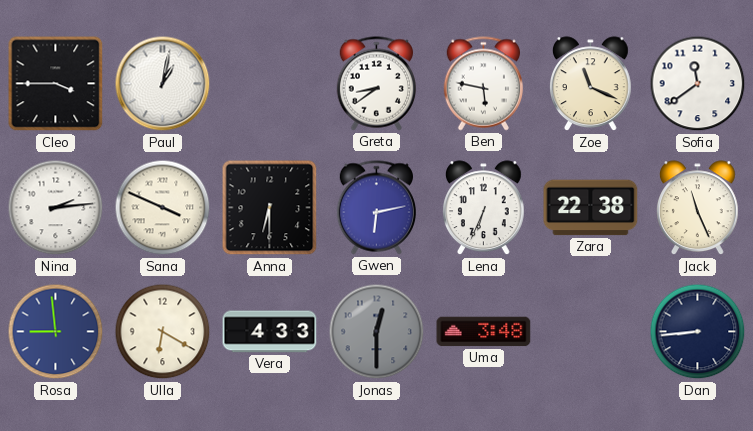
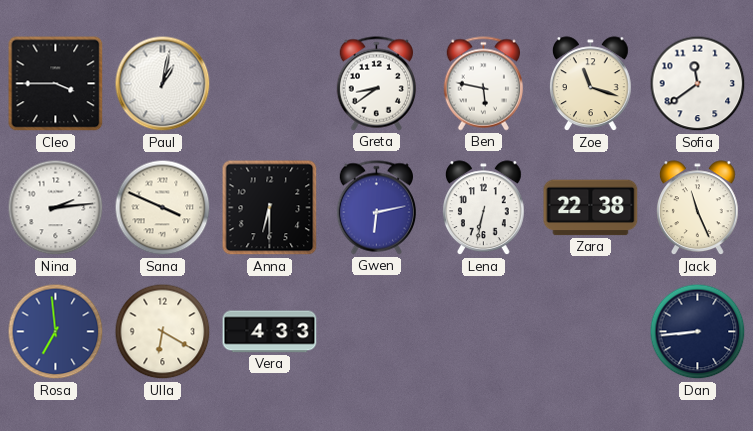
Zoe: 11:19 -> 11:18 (590, 84)
Lena: 6:34 -> 6:32 (483, 208)
Rosa: 8:59 -> 6:59 (56, 332)
Jonas: 12:30 -> none (377, 332)
Uma: 3:48 -> none (484, 332)
